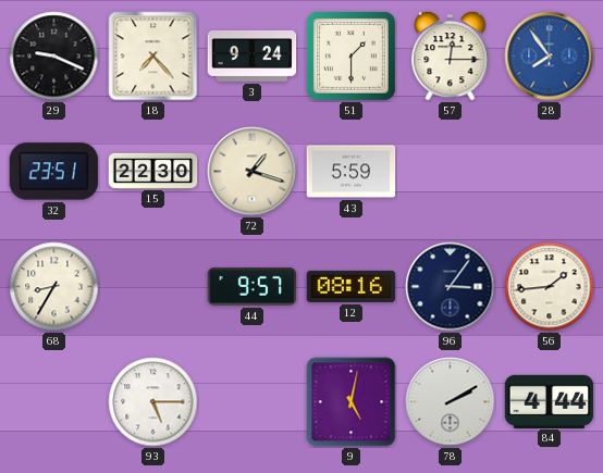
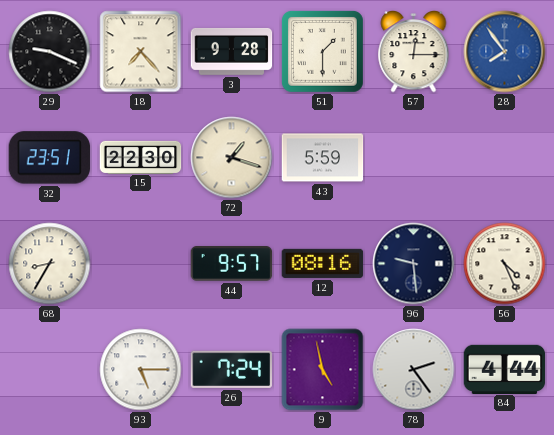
3: 9:24 -> 9:28 (232, 51)
96: 3:06 -> 9:29 (414, 264)
56: 1:44 -> 4:26 (505, 264)
26: none -> 7:24 (231, 369)
9: 5:02 -> 4:58 (323, 370)
78: 2:10 -> 2:24 (414, 370)
